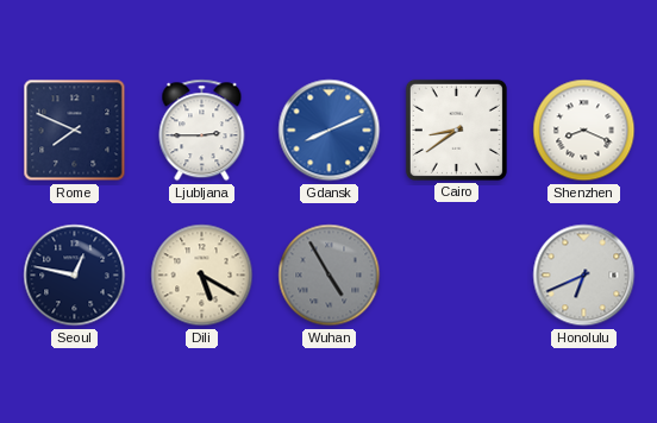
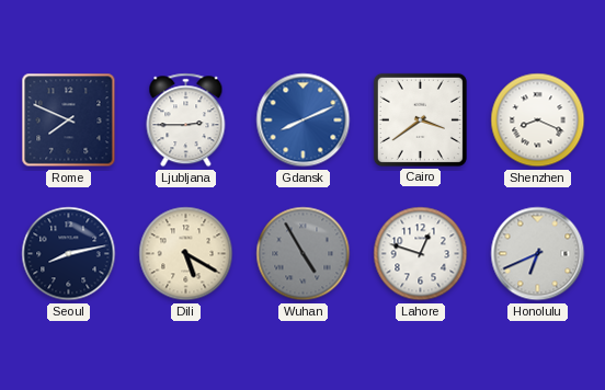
Cairo: 8:39 -> 3:39 (420, 119)
Seoul: 12:47 -> 8:13 (69, 254)
Lahore: none -> 12:48 (421, 254)
